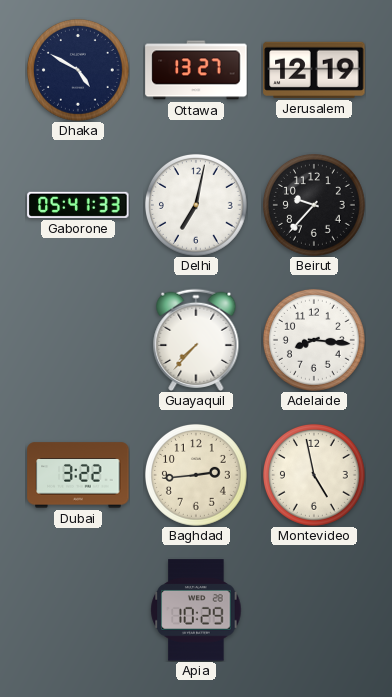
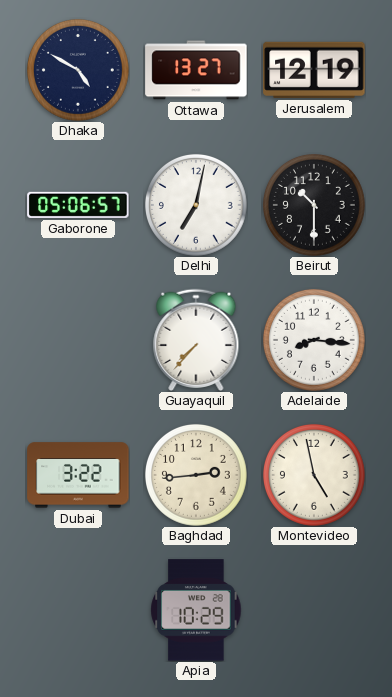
Gaborone: 05:41 -> 05:06 (78, 205)
Beirut: 9:37 -> 10:30 (314, 205)
